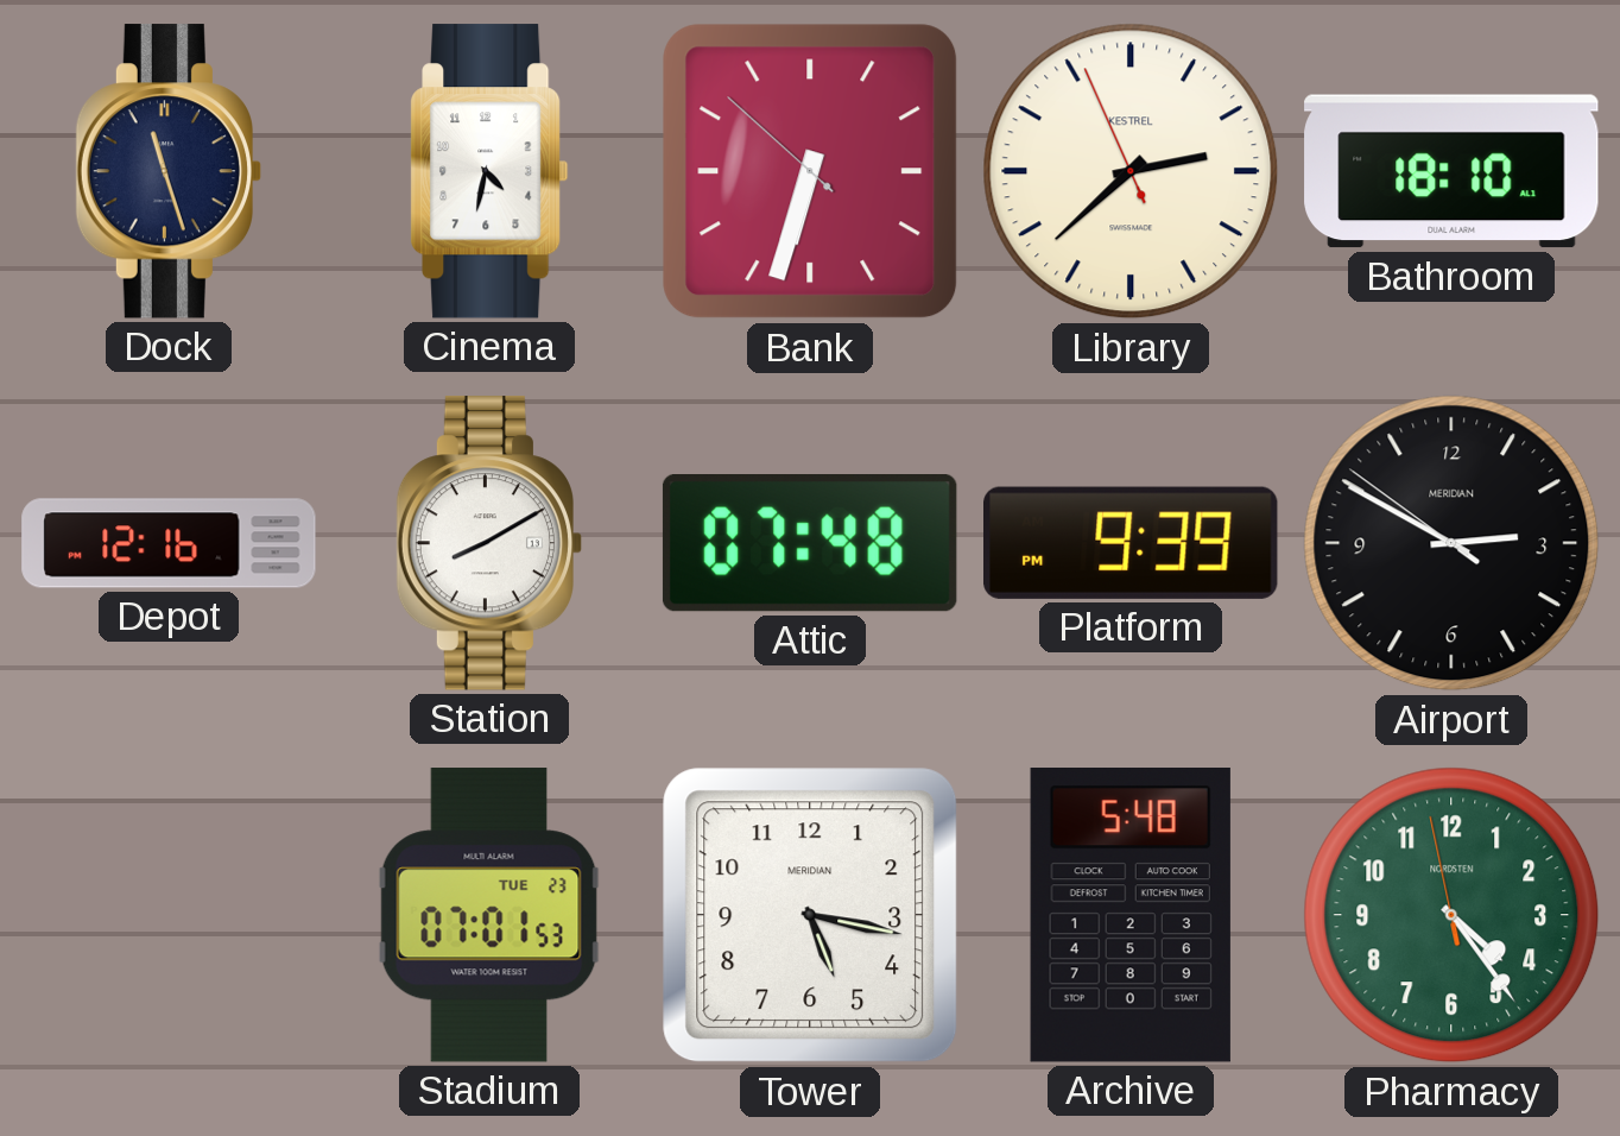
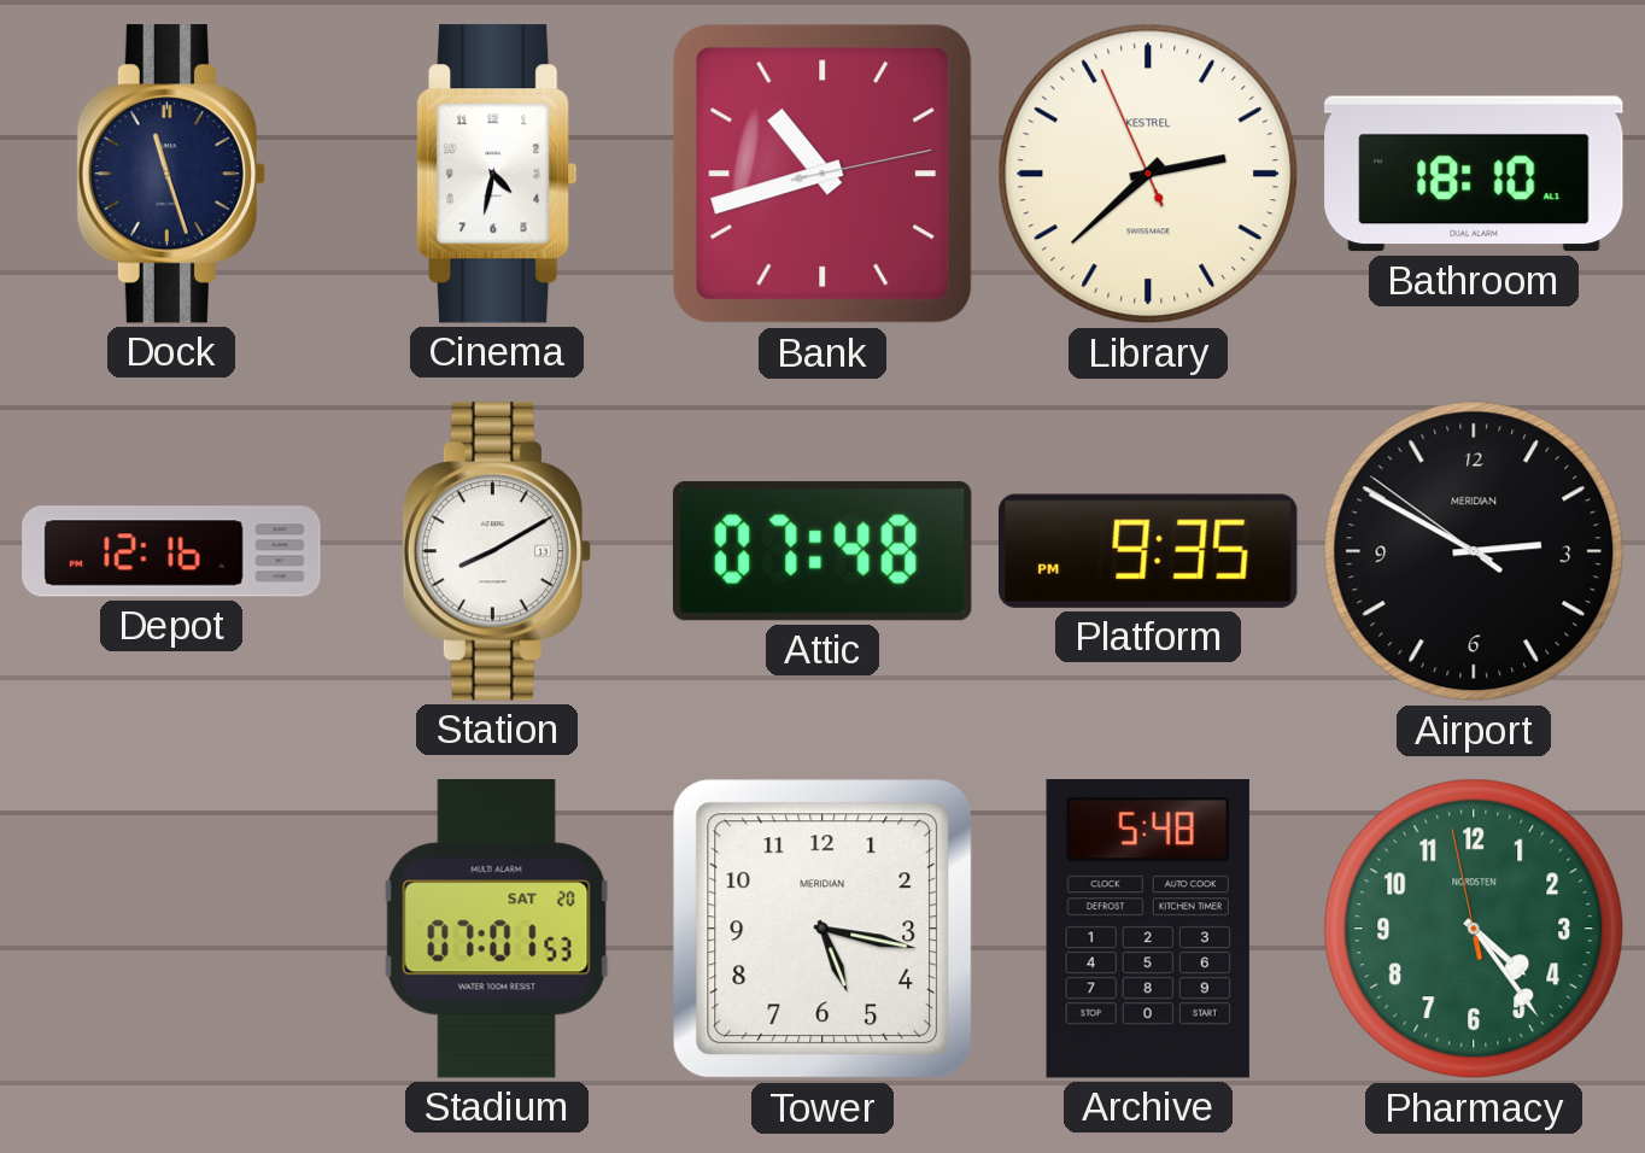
Bank: 6:32 -> 10:42 (822, 174)
Platform: 9:39 -> 9:35 (1149, 551)
Stadium date: TUE 23 -> SAT 20 (497, 929)
